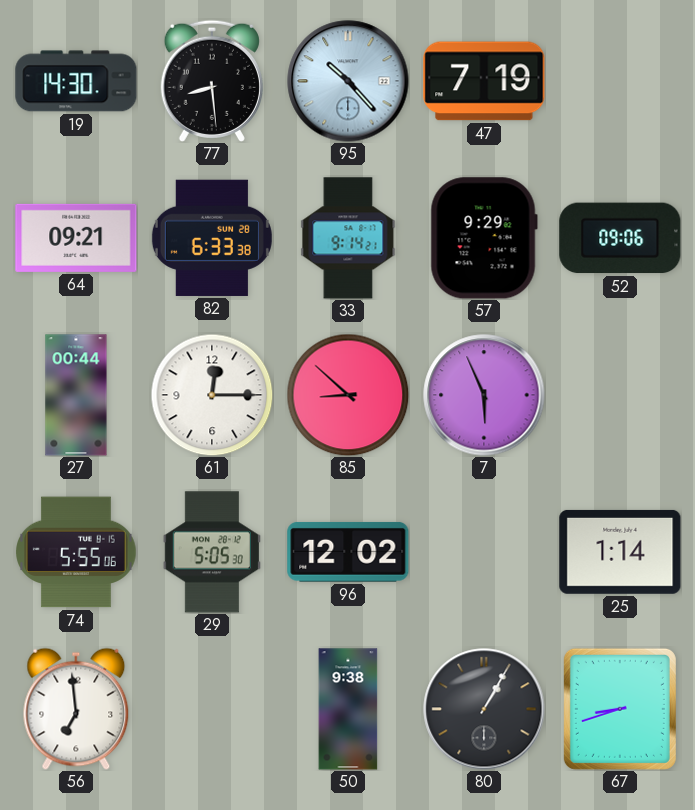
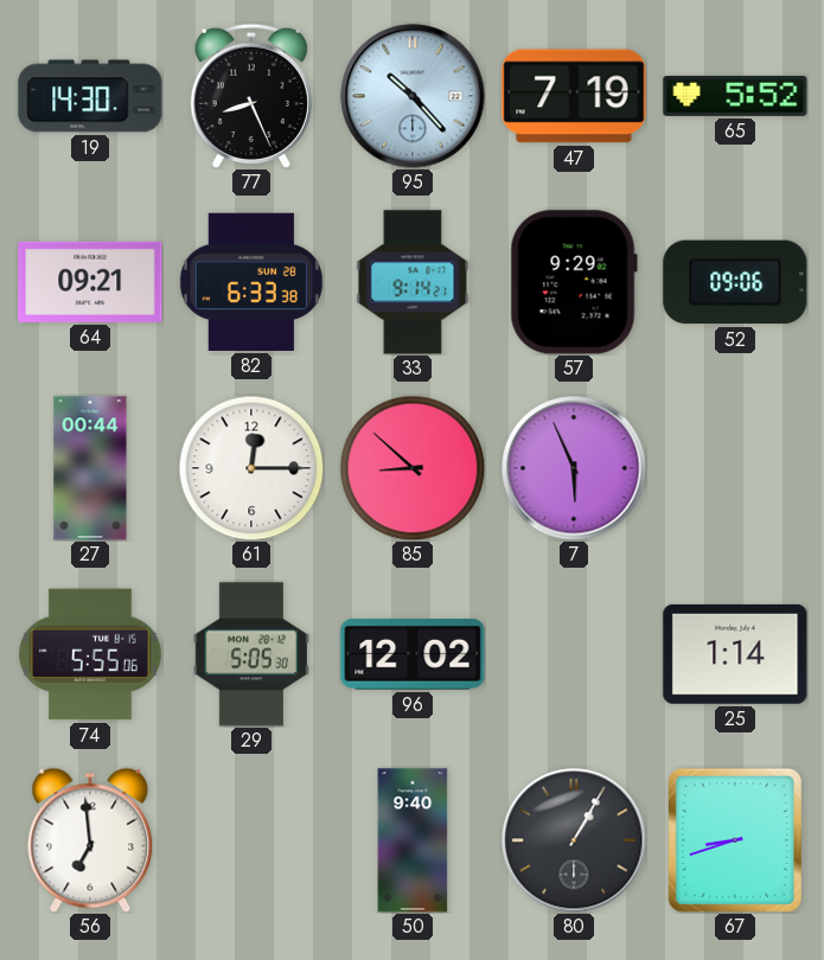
77: 8:29 -> 8:26 (251, 96)
65: none -> 5:52 (735, 96)
50: 9:38 -> 9:40 (413, 840)
